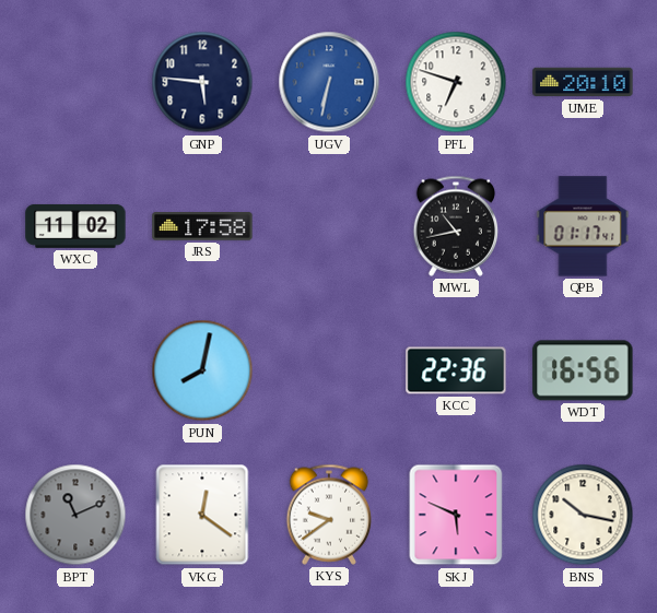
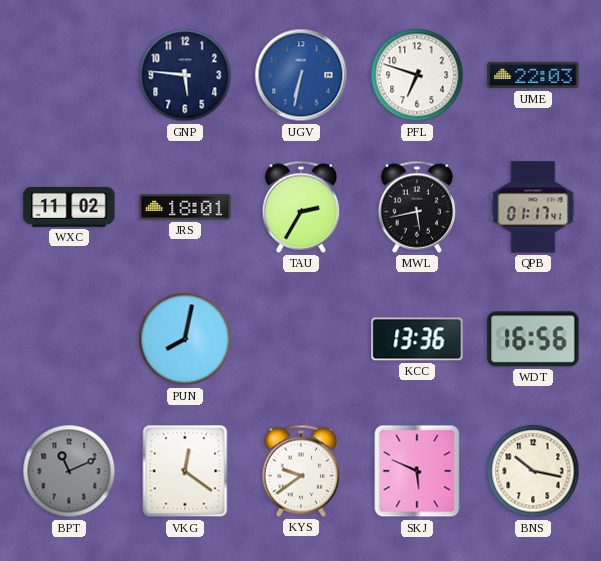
UME: 20:10 -> 22:03 (533, 75)
JRS: 17:58 -> 18:01 (185, 207)
TAU: none -> 2:35 (301, 207)
MWL: 10:43 -> 5:43 (417, 207)
KCC: 22:36 -> 13:36 (417, 339)
